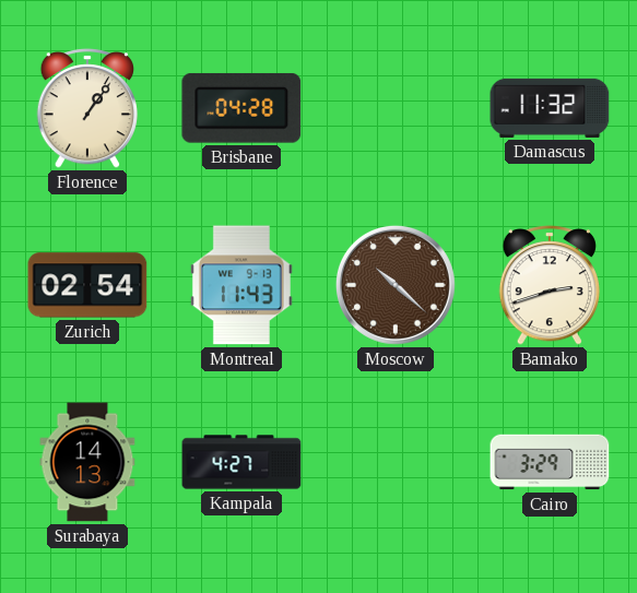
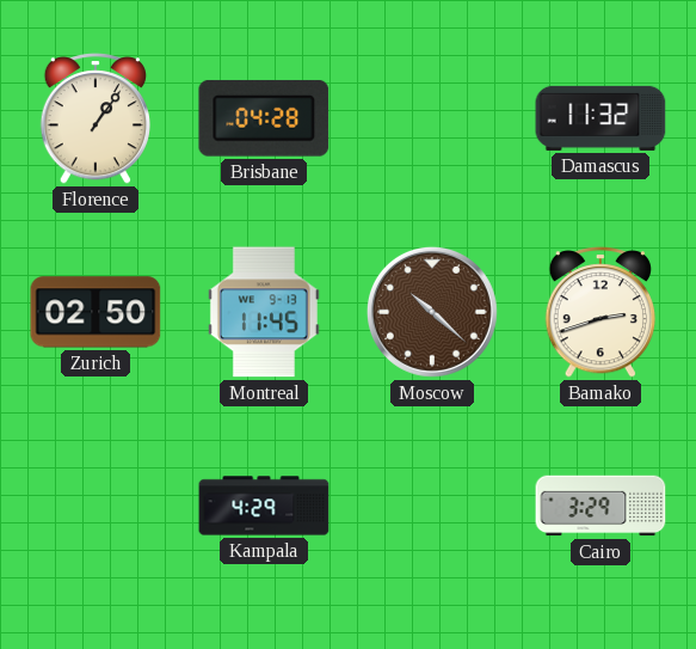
Zurich: 02:54 -> 02:50 (96, 312)
Montreal: 11:43 -> 11:45 (264, 312)
Surabaya: 14:13 -> none (87, 462)
Kampala: 4:27 -> 4:29 (264, 506)
